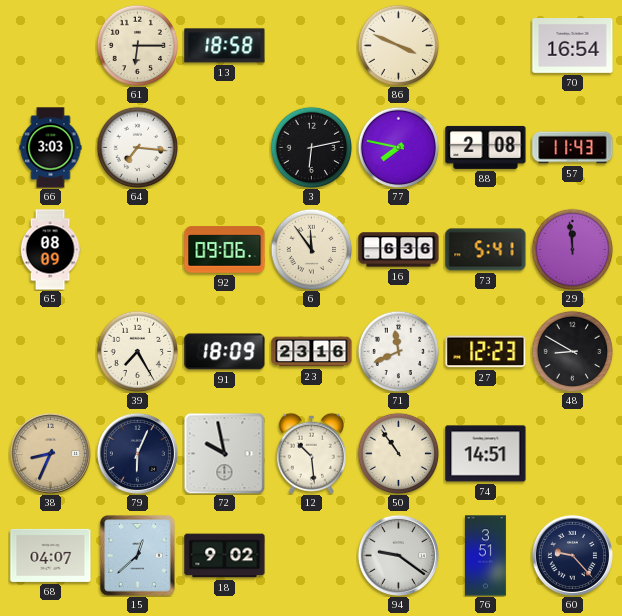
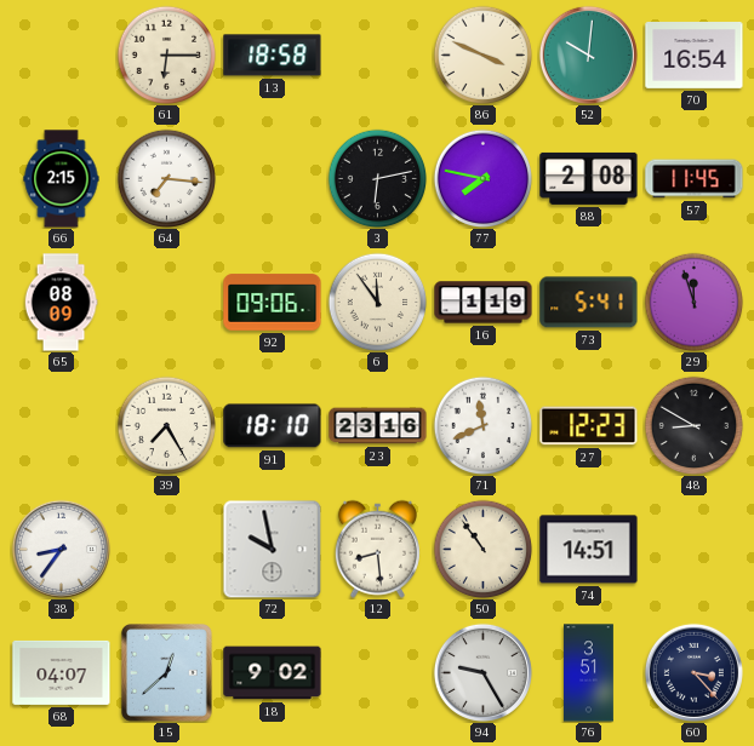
52: none -> 10:01 (588, 54)
66: 3:03 -> 2:15 (62, 179)
57: 11:43 -> 11:45 (695, 179)
16: 6:36 -> 1:19 (484, 303)
29: 11:59 -> 11:57 (693, 302)
91: 18:09 -> 18:10 (273, 426)
38: 8:34 -> 8:36 (61, 549)
38 dial: champagne -> white (61, 549)
79: 6:04 -> none (137, 453)
12: 10:29 -> 8:29 (377, 549)
94: 9:21 -> 9:25 (482, 672)
60: 9:23 -> 3:23 (693, 672)
